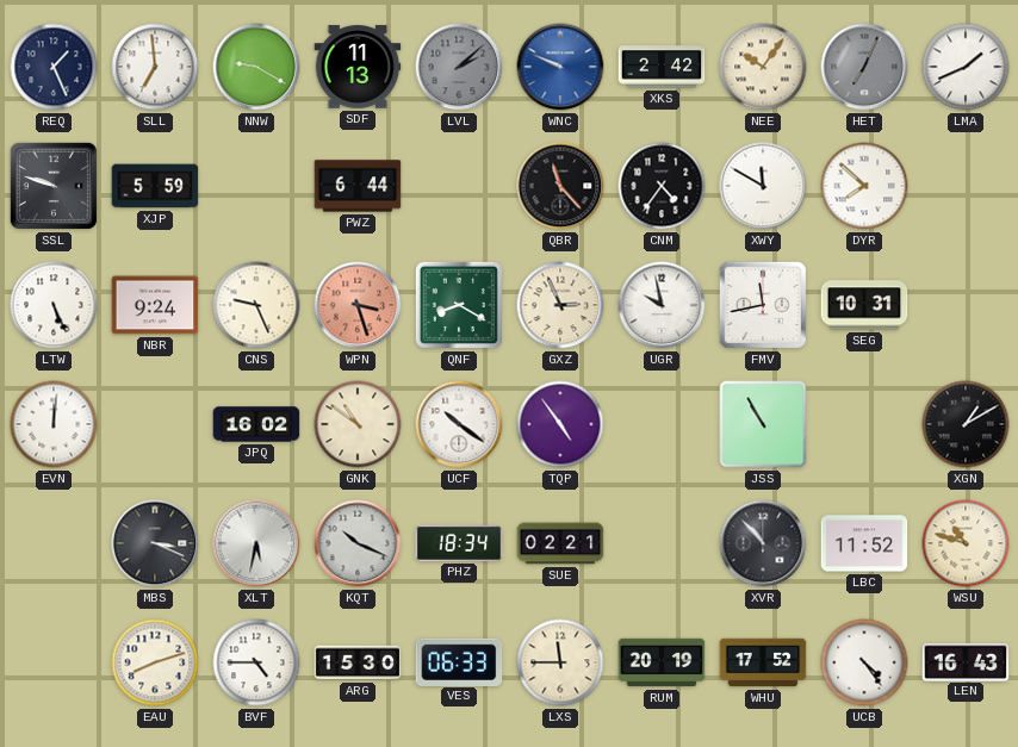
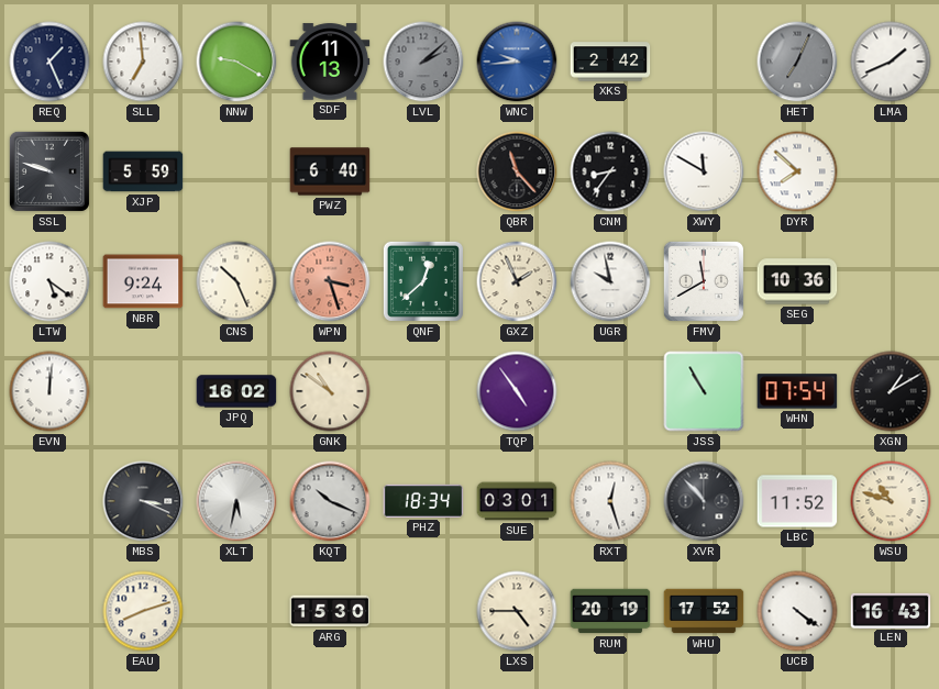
WNC: 9:49 -> 9:44 (517, 62)
NEE: 10:06 -> none (763, 67)
PWZ: 6:44 -> 6:40 (330, 171)
CNM: 4:36 -> 8:36 (610, 171)
LTW: 5:26 -> 5:21 (49, 281)
CNS: 9:26 -> 10:26 (236, 281)
QNF: 8:20 -> 12:38 (423, 281)
GXZ: 2:56 -> 1:56 (517, 281)
FMV: 11:43 -> 11:40 (704, 281)
SEG: 10:31 -> 10:36 (797, 281)
UCF: 10:21 -> none (459, 424)
WHN: none -> 07:54 (797, 391)
SUE: 02:21 -> 03:01 (517, 501)
RXT: none -> 12:27 (610, 501)
BVF: 4:45 -> none (256, 662)
VES: 06:33 -> none (459, 661)
LXS: 11:45 -> 4:45 (517, 611)
UCB: 4:24 -> 4:21 (797, 611)
